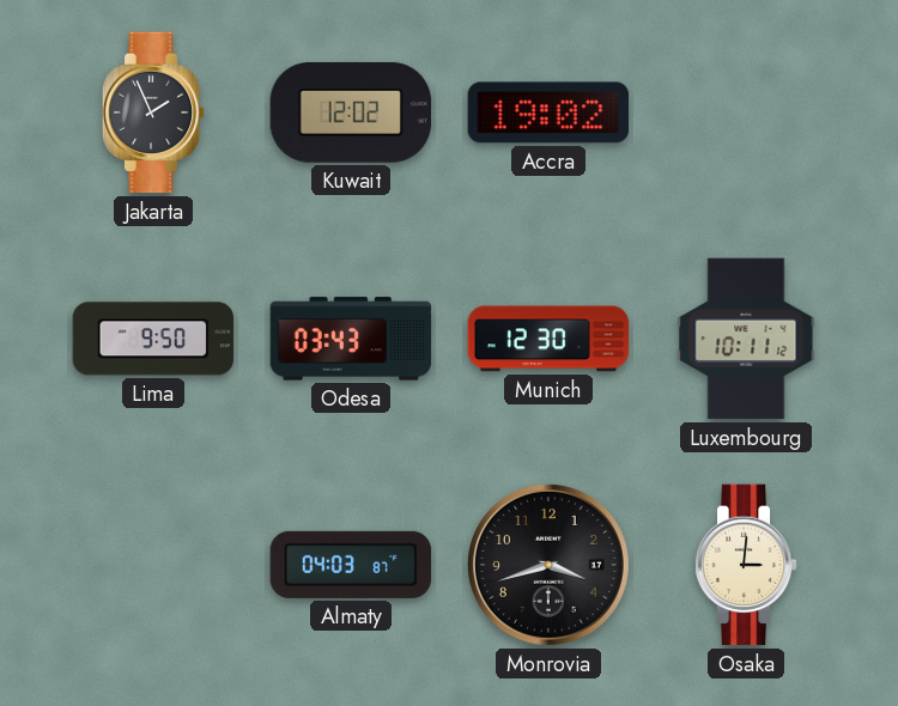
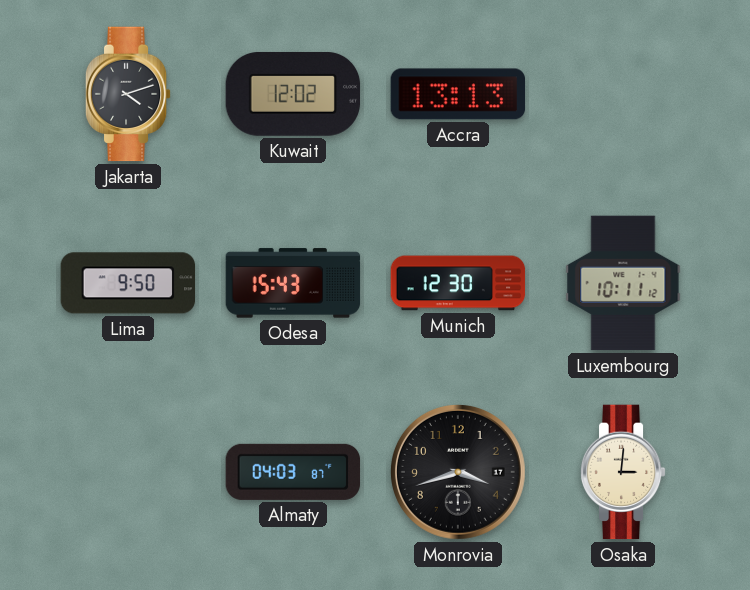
Jakarta: 1:56 -> 4:12 (128, 94)
Accra: 19:02 -> 13:13 (458, 94)
Odesa: 03:43 -> 15:43 (293, 283)
